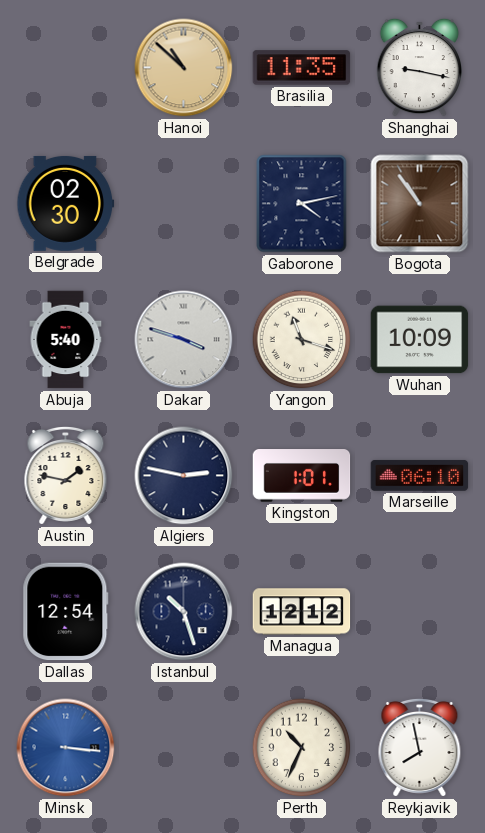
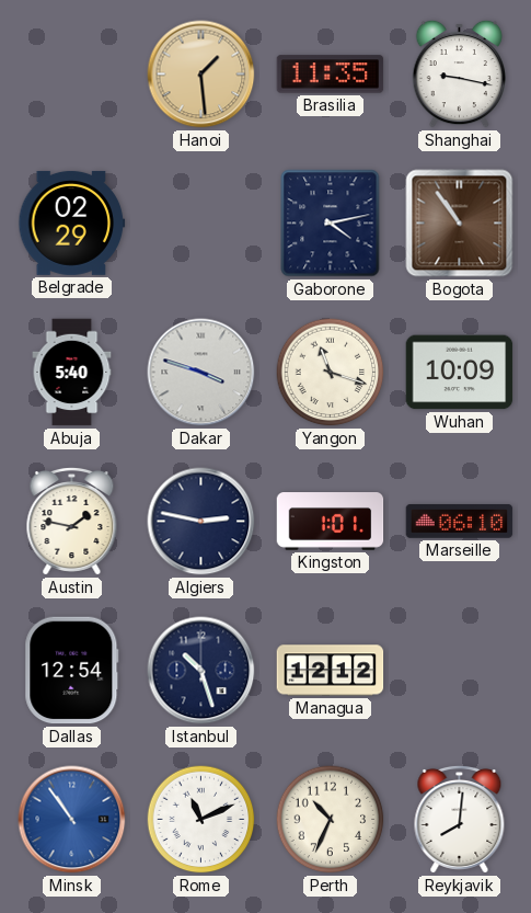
Hanoi: 10:52 -> 1:29 (201, 75)
Belgrade: 02:30 -> 02:29 (72, 222)
Minsk: 3:16 -> 10:54 (72, 820)
Rome: none -> 11:11 (201, 820)
Reykjavik: 7:58 -> 8:01 (460, 819)
